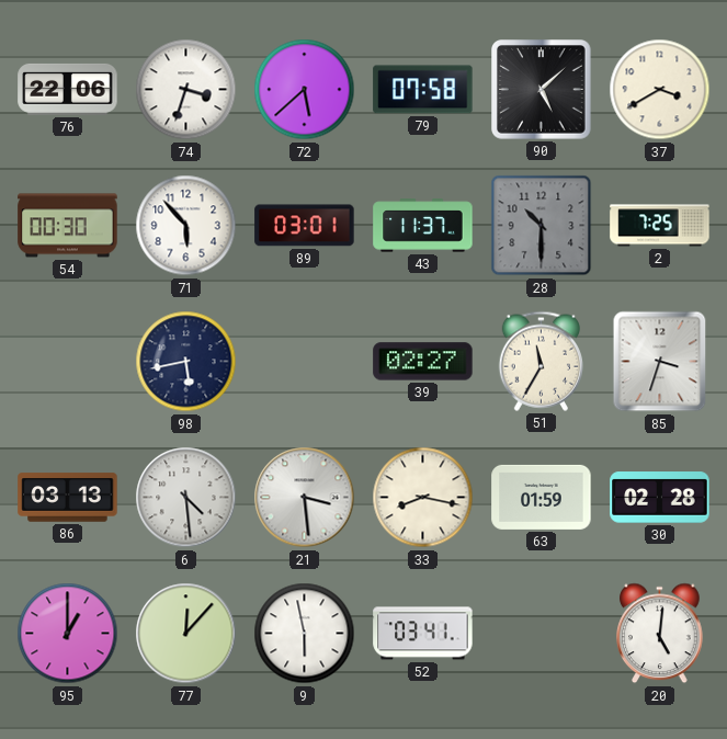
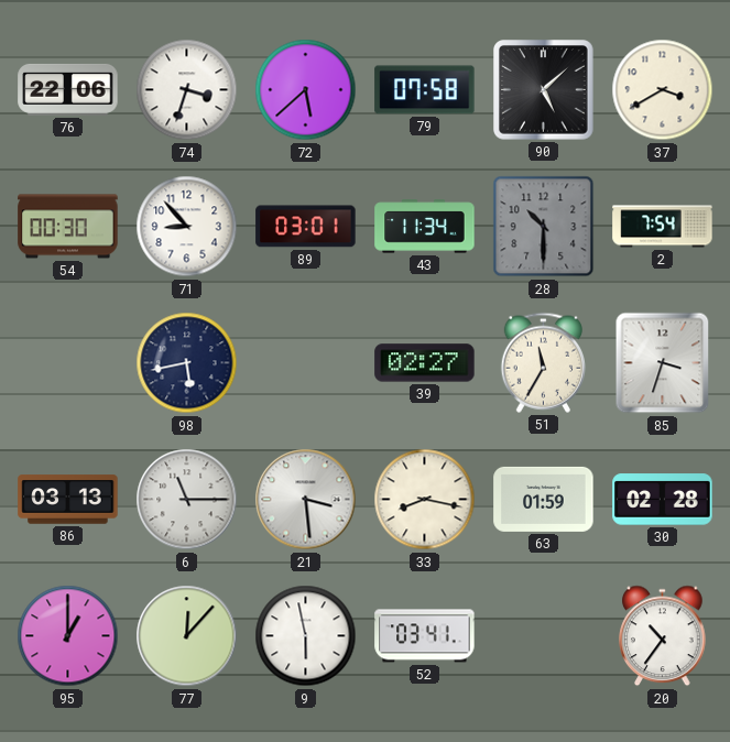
71: 5:53 -> 8:53 (187, 227)
43: 11:37 -> 11:34 (425, 227)
2: 7:25 -> 7:54 (663, 227)
6: 4:29 -> 11:15 (187, 500)
20: 5:01 -> 10:36 (663, 636)
